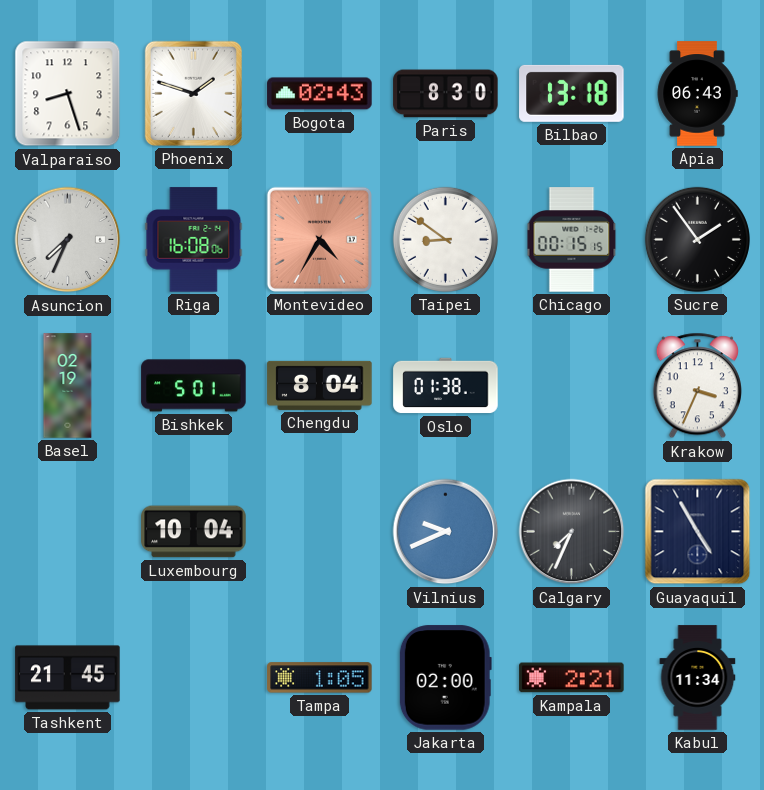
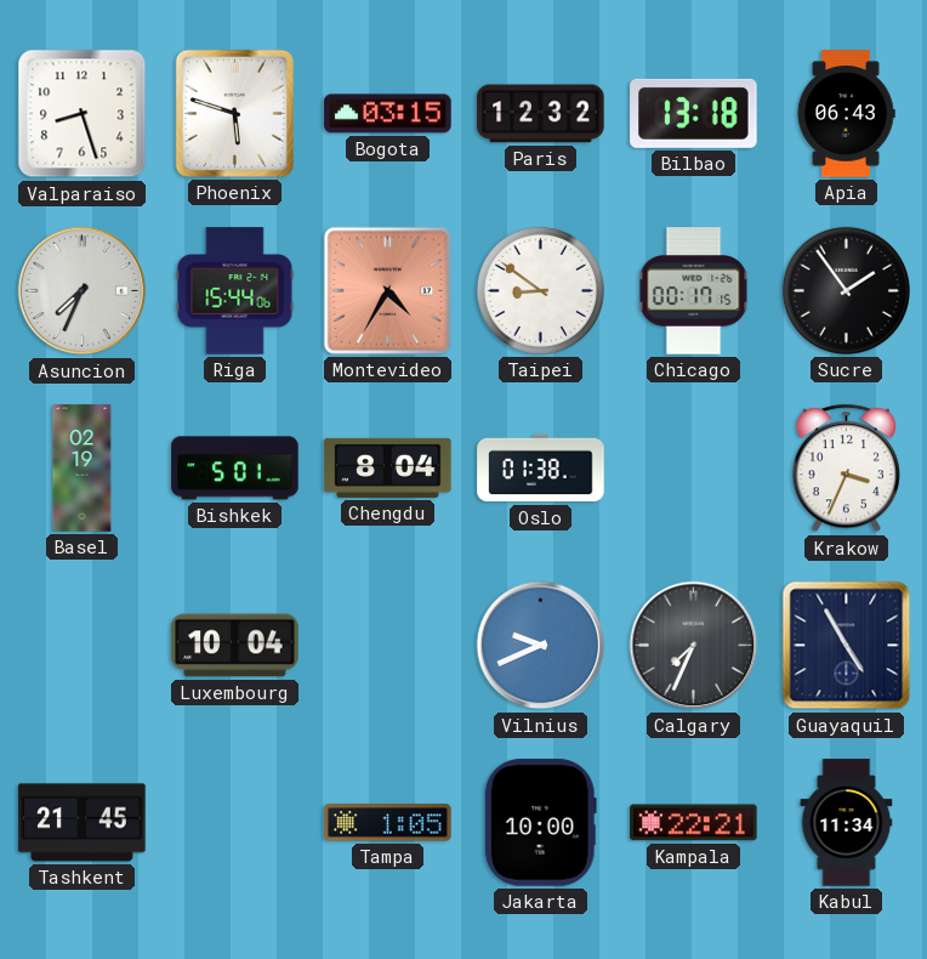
Phoenix: 1:48 -> 5:48 (234, 113)
Bogota: 02:43 -> 03:15 (388, 114)
Paris: 8:30 -> 12:32 (541, 114)
Riga: 16:08 -> 15:44 (235, 291)
Chicago: 00:15 -> 00:17 (694, 291)
Jakarta: 02:00 -> 10:00 (540, 823)
Kampala: 2:21 -> 22:21 (694, 823)
